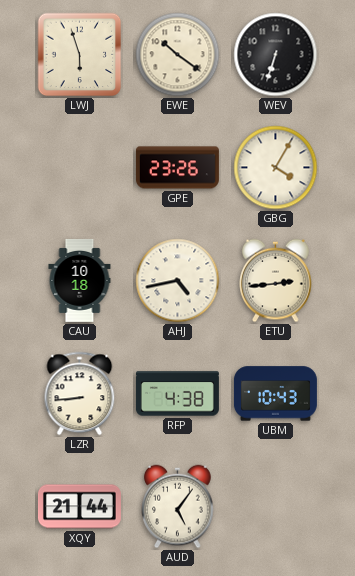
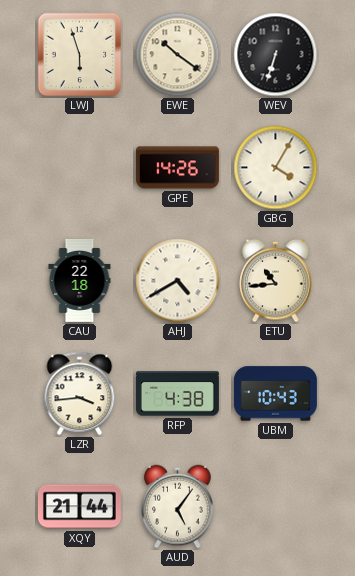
GPE: 23:26 -> 14:26 (177, 168)
CAU: 10:18 -> 22:18 (80, 280)
AHJ: 4:43 -> 4:40 (178, 281)
ETU: 2:44 -> 10:44 (276, 281)
LZR: 8:44 -> 3:44 (80, 394)
